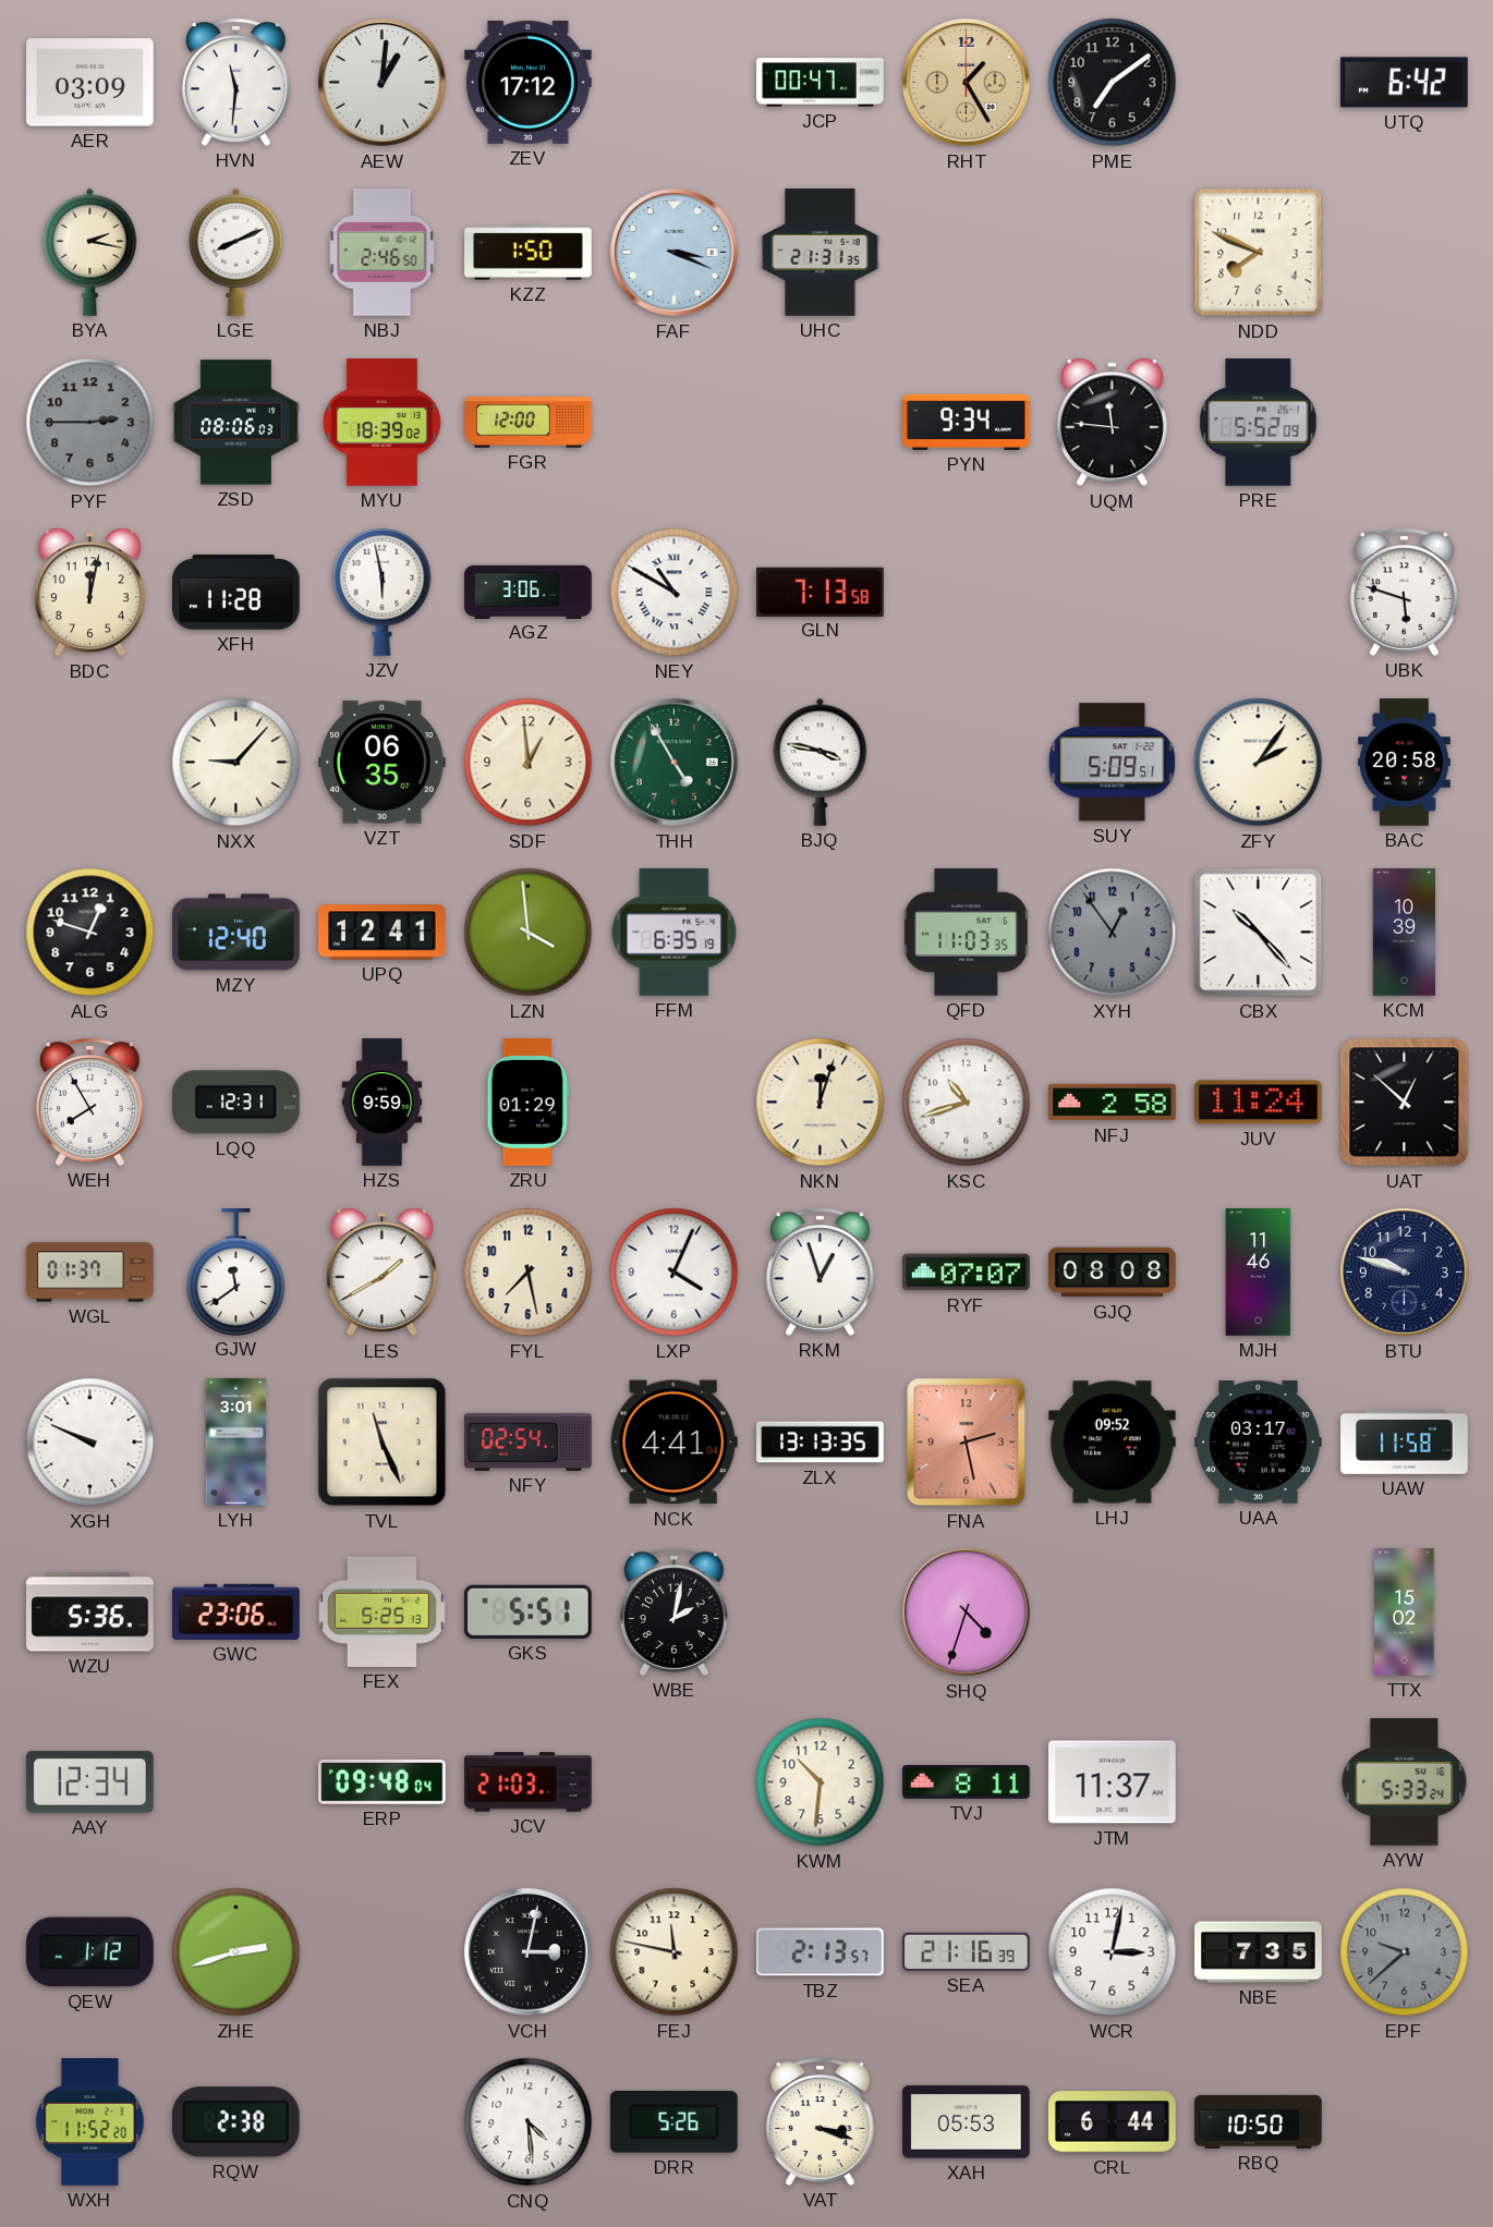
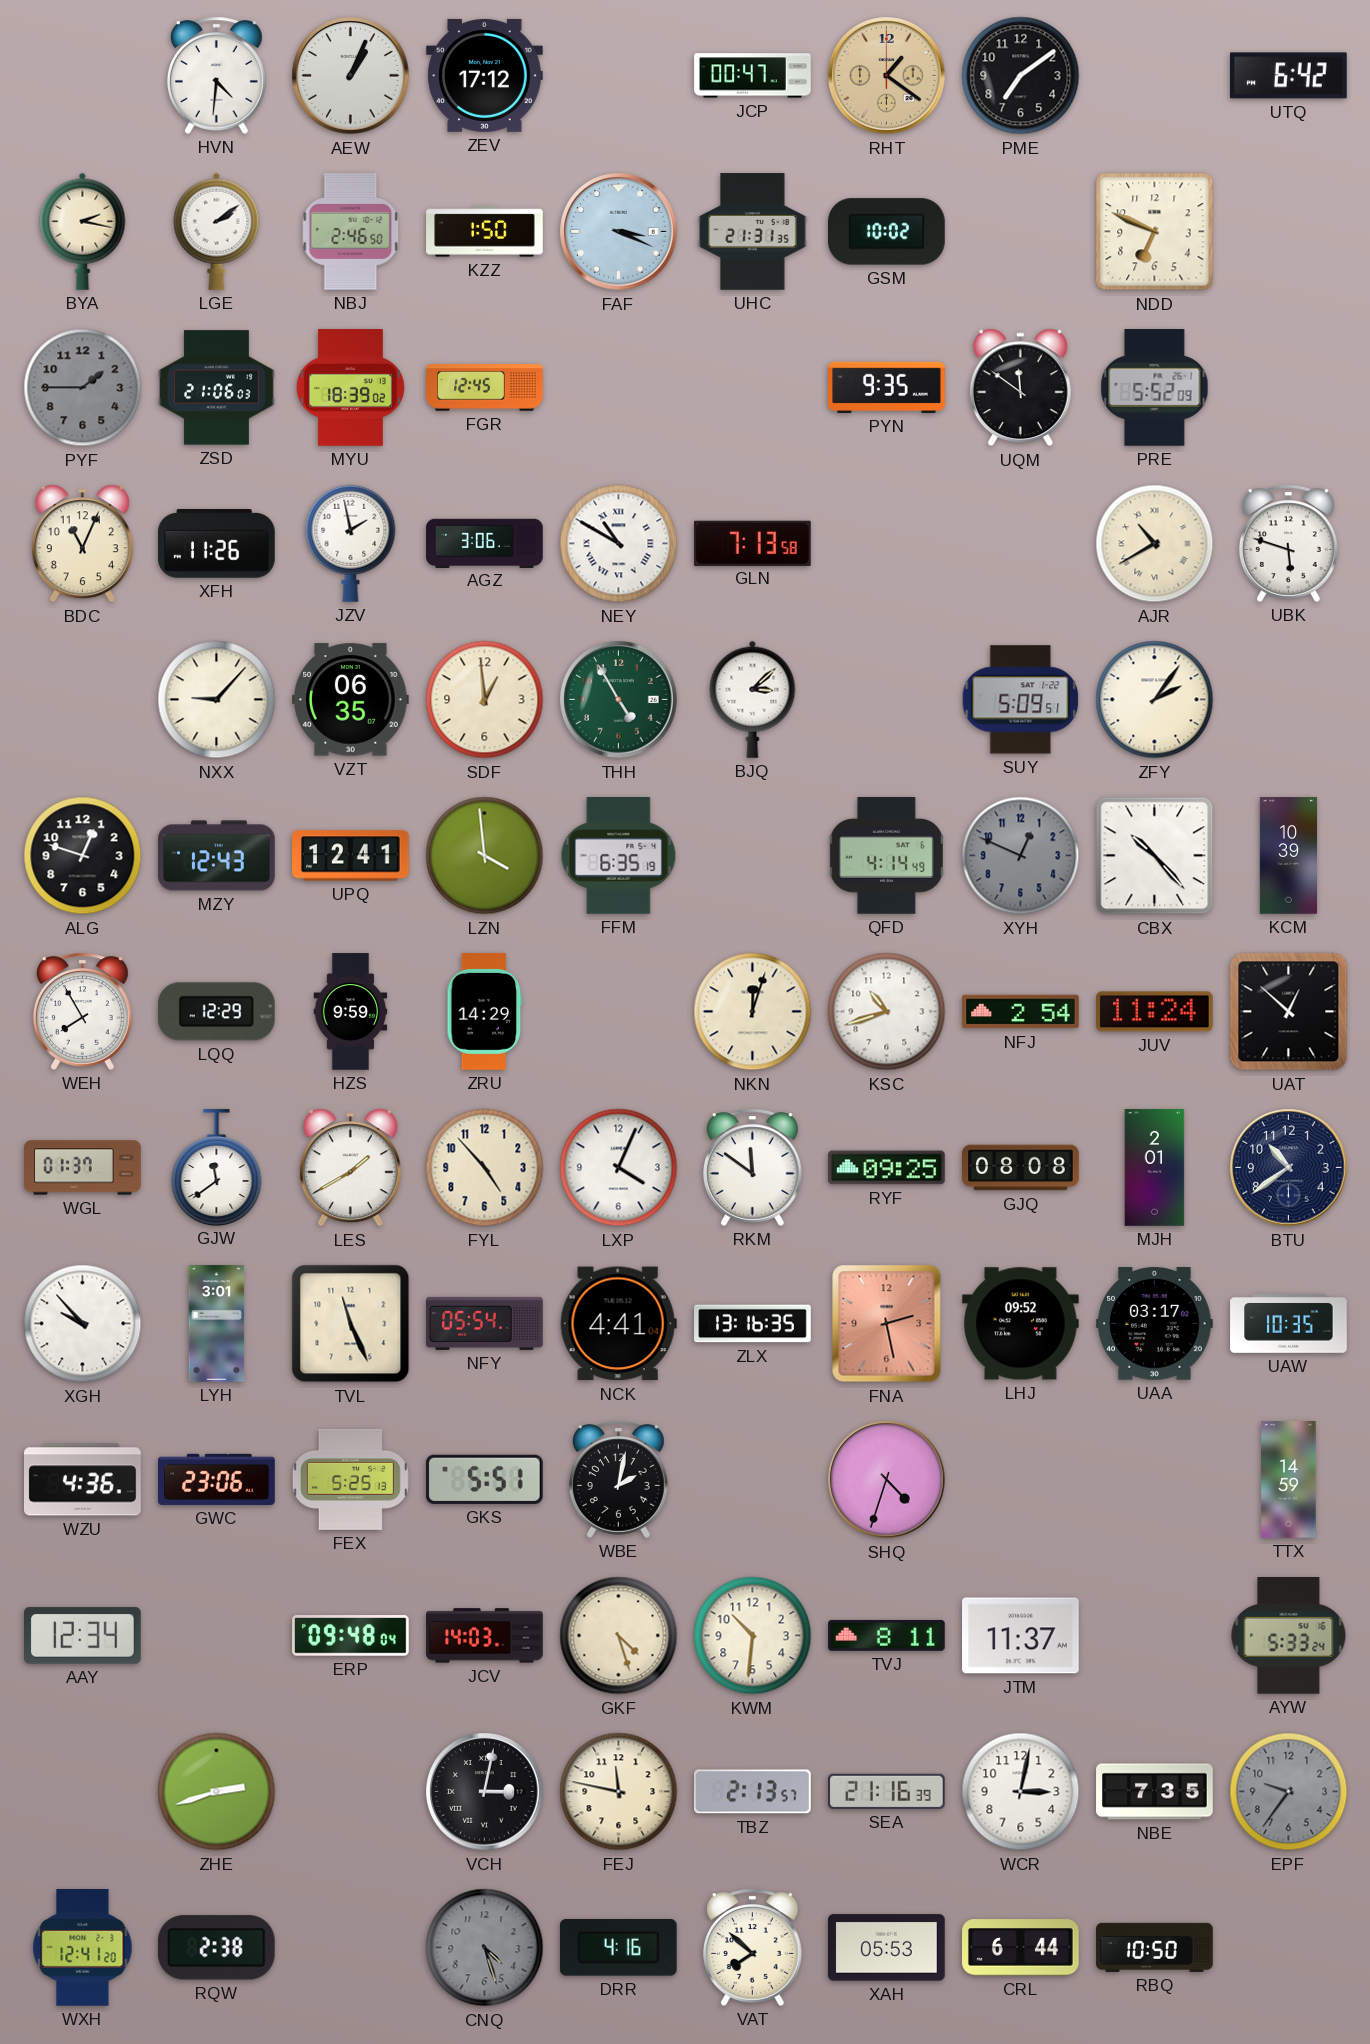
AER: 03:09 -> none (90, 83)
HVN: 11:31 -> 4:31 (216, 75)
AEW: 1:01 -> 1:04 (351, 76)
RHT: 1:25 -> 1:21 (887, 76)
LGE: 8:11 -> 2:09 (217, 231)
GSM: none -> 10:02 (887, 232)
NDD: 7:49 -> 6:49 (1155, 232)
PYF: 2:45 -> 1:45 (83, 388)
ZSD: 08:06 -> 21:06 (217, 388)
FGR: 12:00 -> 12:45 (485, 388)
PYN: 9:34 -> 9:35 (887, 387)
UQM: 11:46 -> 11:51 (1020, 388)
BDC: 12:02 -> 11:04 (82, 544)
XFH: 11:28 -> 11:26 (217, 544)
JZV: 5:58 -> 1:58 (351, 543)
AJR: none -> 10:40 (1155, 544)
BJQ: 3:47 -> 3:08 (753, 699)
BAC: 20:58 -> none (1405, 763)
MZY: 12:40 -> 12:43 (217, 856)
QFD: 11:03 -> 4:14 (886, 856)
XYH: 12:54 -> 12:49 (1021, 856)
LQQ: 12:31 -> 12:29 (216, 1012)
ZRU: 01:29 -> 14:29 (485, 1012)
NFJ: 2:58 -> 2:54 (1021, 1012)
FYL: 7:28 -> 4:53 (485, 1168)
RKM: 12:57 -> 11:51 (752, 1167)
RYF: 07:07 -> 09:25 (887, 1168)
MJH: 11:46 -> 2:01 (1155, 1168)
BTU: 9:48 -> 10:39 (1289, 1168)
XGH: 9:49 -> 9:53 (83, 1324)
NFY: 02:54 -> 05:54 (485, 1323)
ZLX: 13:13 -> 13:16 (753, 1324)
UAW: 11:58 -> 10:35 (1289, 1324)
WZU: 5:36 -> 4:36 (83, 1480)
TTX: 15:02 -> 14:59 (1289, 1480)
JCV: 21:03 -> 14:03 (485, 1636)
GKF: none -> 4:27 (619, 1636)
QEW: 1:12 -> none (90, 1952)
EPF: 9:38 -> 9:36 (1289, 1792)
WXH: 11:52 -> 12:41 (83, 1948)
CNQ: 4:29 -> 4:27 (485, 1948)
CNQ dial: white -> grey (485, 1948)
DRR: 5:26 -> 4:16 (618, 1948)
VAT: 3:18 -> 7:52 (752, 1947)
